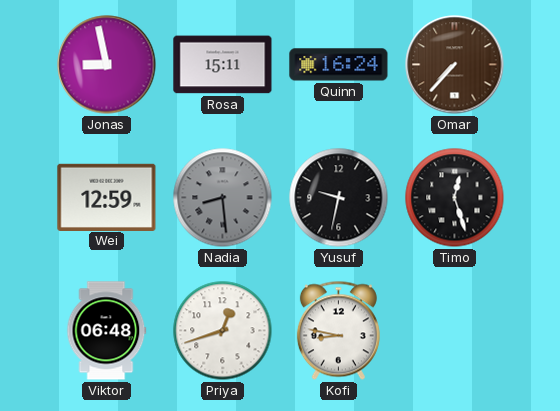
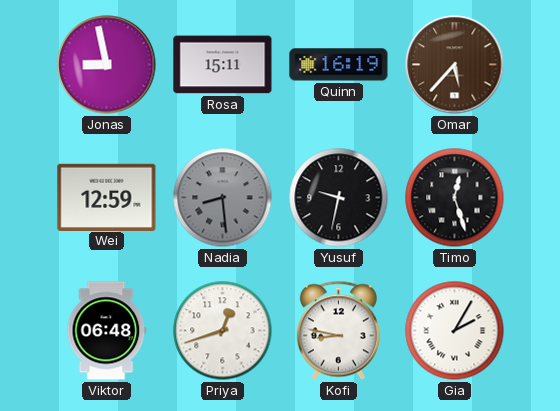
Quinn: 16:24 -> 16:19 (339, 65)
Omar: 7:37 -> 5:37 (455, 65)
Gia: none -> 2:05 (455, 331)
